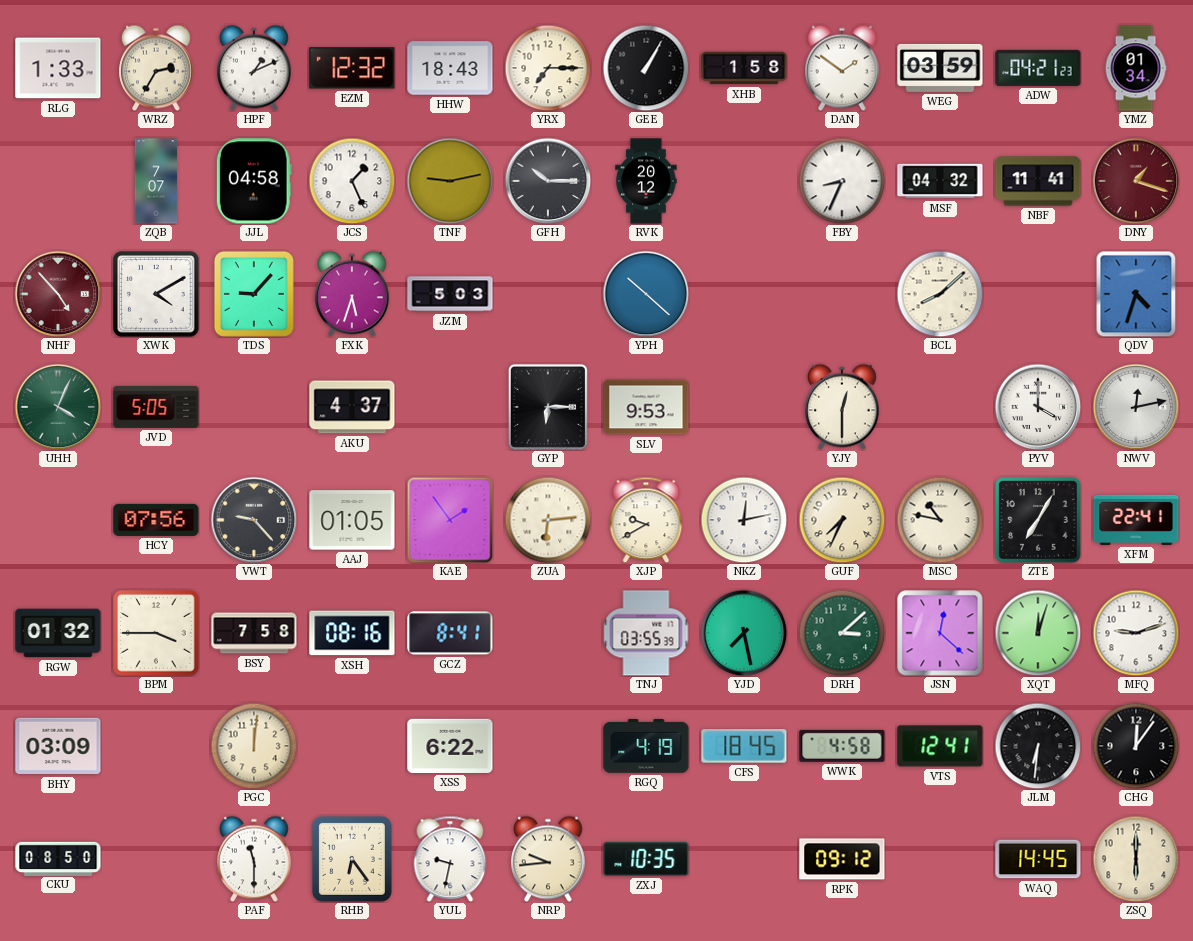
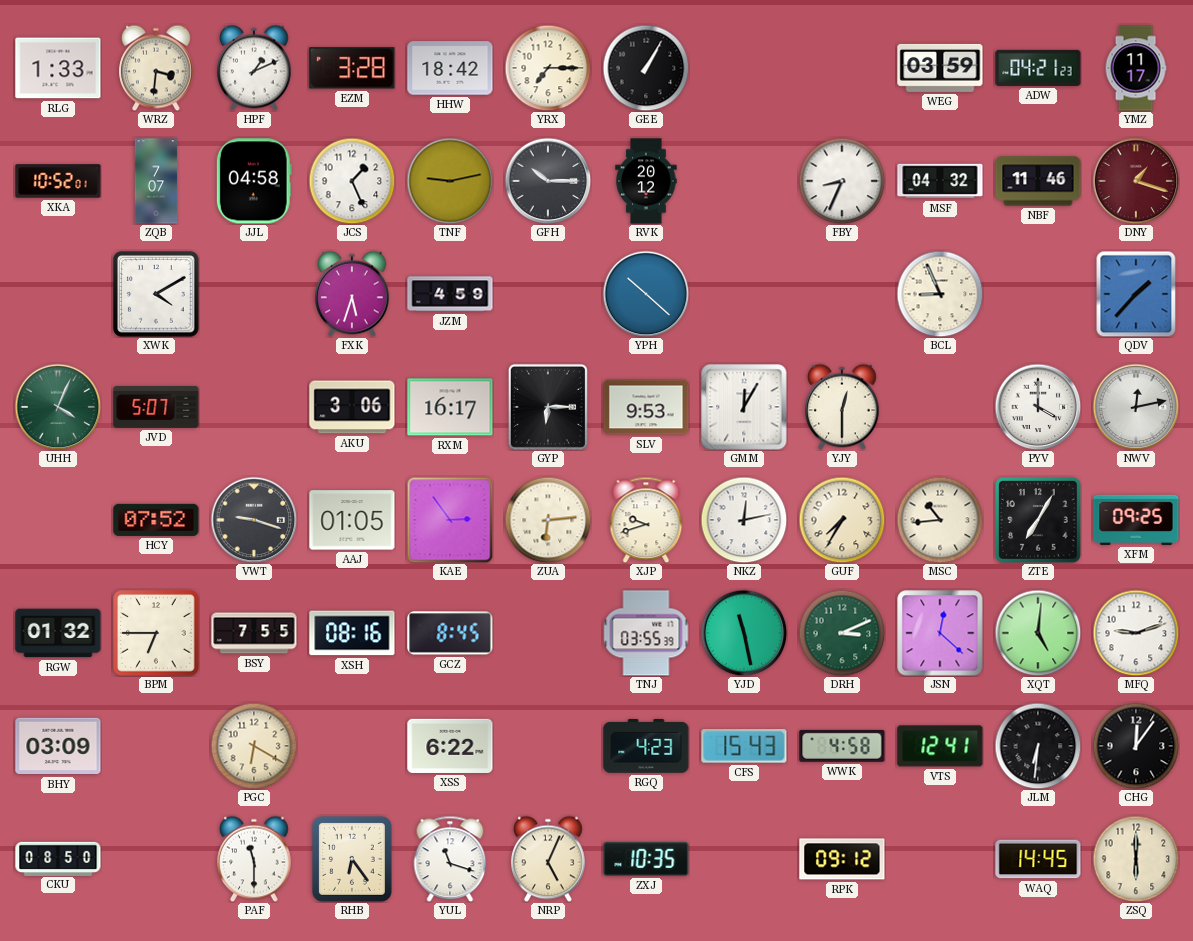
WRZ: 2:35 -> 3:31 (156, 68)
EZM: 12:32 -> 3:28 (352, 68)
HHW: 18:43 -> 18:42 (450, 68)
XHB: 1:58 -> none (744, 68)
DAN: 1:51 -> none (842, 68)
YMZ: 01:34 -> 11:17 (1136, 68)
XKA: none -> 10:52 (58, 181)
NBF: 11:41 -> 11:46 (1038, 181)
NHF: 4:53 -> none (58, 294)
TDS: 9:07 -> none (254, 294)
JZM: 5:03 -> 4:59 (450, 294)
BCL: 8:08 -> 8:56 (940, 294)
QDV: 4:33 -> 1:37 (1136, 294)
JVD: 5:05 -> 5:07 (156, 407)
AKU: 4:37 -> 3:06 (352, 407)
RXM: none -> 16:17 (450, 407)
GMM: none -> 12:05 (744, 407)
HCY: 07:56 -> 07:52 (156, 520)
VWT: 9:23 -> 9:18 (254, 520)
KAE: 1:54 -> 2:54 (450, 520)
XJP: 9:40 -> 9:42 (646, 520)
GUF: 7:34 -> 7:35 (842, 520)
MSC: 10:47 -> 10:44 (940, 520)
XFM: 22:41 -> 09:25 (1136, 520)
BPM: 3:45 -> 6:45 (156, 633)
BSY: 7:58 -> 7:55 (254, 633)
GCZ: 8:41 -> 8:45 (450, 633)
YJD: 7:28 -> 11:28 (744, 633)
DRH: 3:08 -> 3:11 (842, 633)
XQT: 12:03 -> 5:01 (1038, 633)
PGC: 12:01 -> 6:20 (254, 746)
RGQ: 4:19 -> 4:23 (646, 746)
CFS: 18:45 -> 15:43 (744, 746)
YUL: 9:32 -> 11:18 (450, 859)
NRP: 9:44 -> 5:04 (548, 859)
